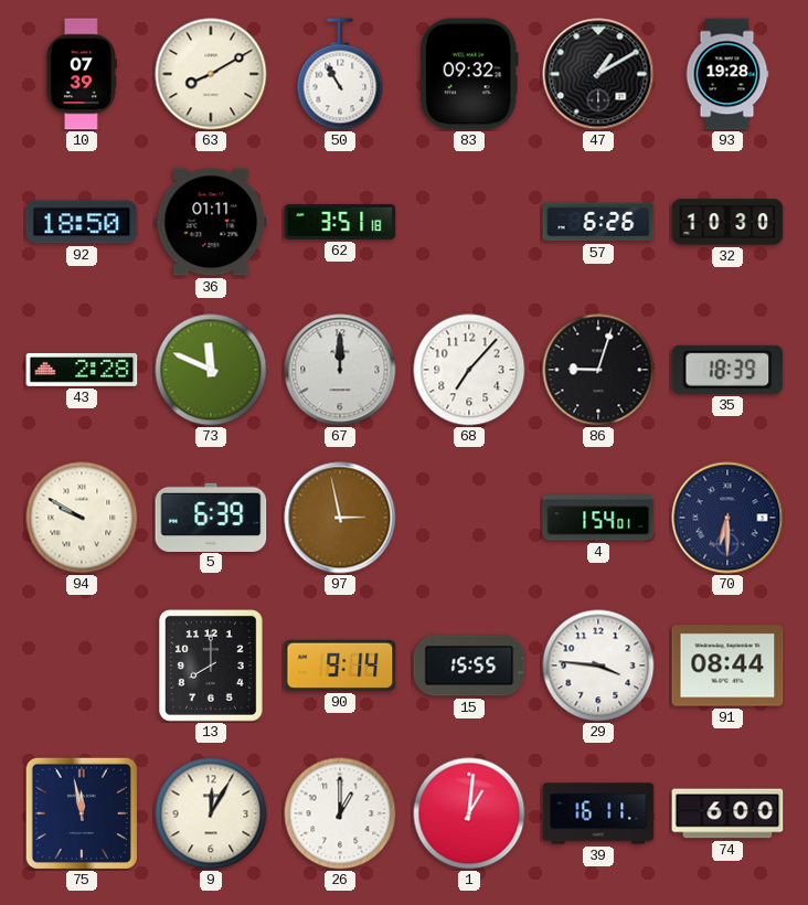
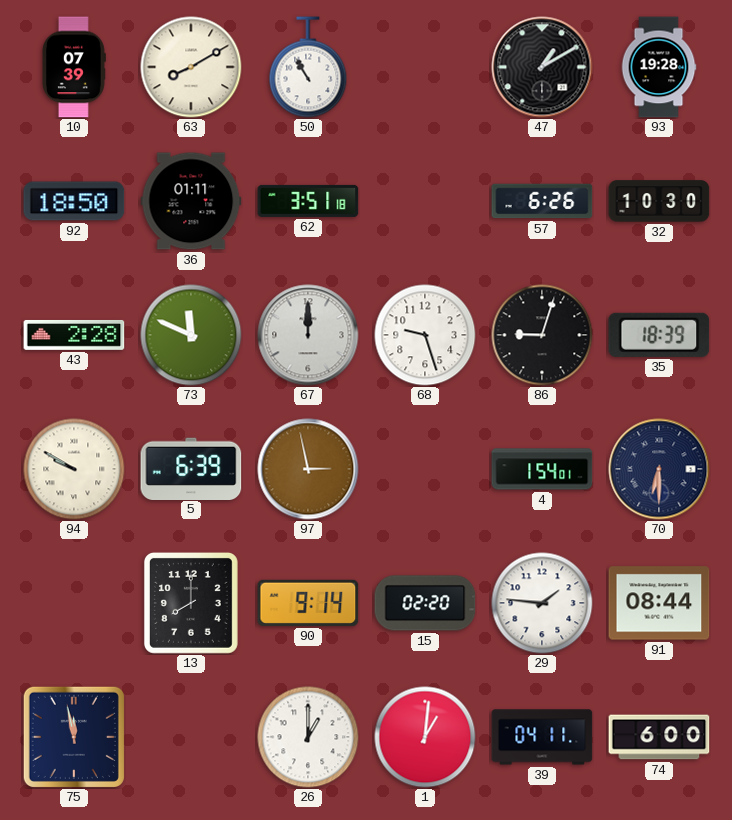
83: 09:32 -> none (469, 74)
68: 7:07 -> 9:27 (425, 335)
15: 15:55 -> 02:20 (425, 603)
29: 3:46 -> 1:46 (542, 603)
9: 12:05 -> none (211, 813)
39: 16:11 -> 04:11 (542, 737)
